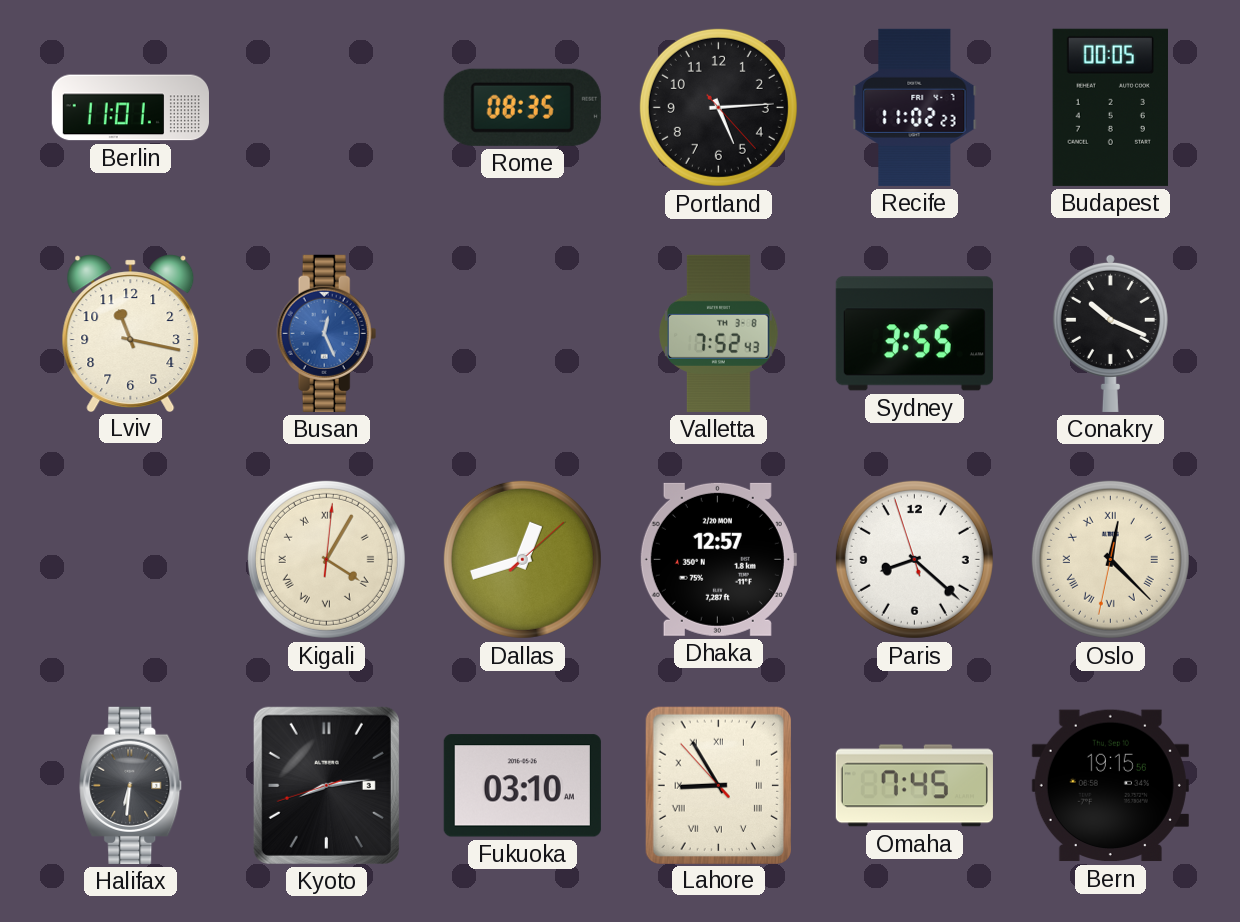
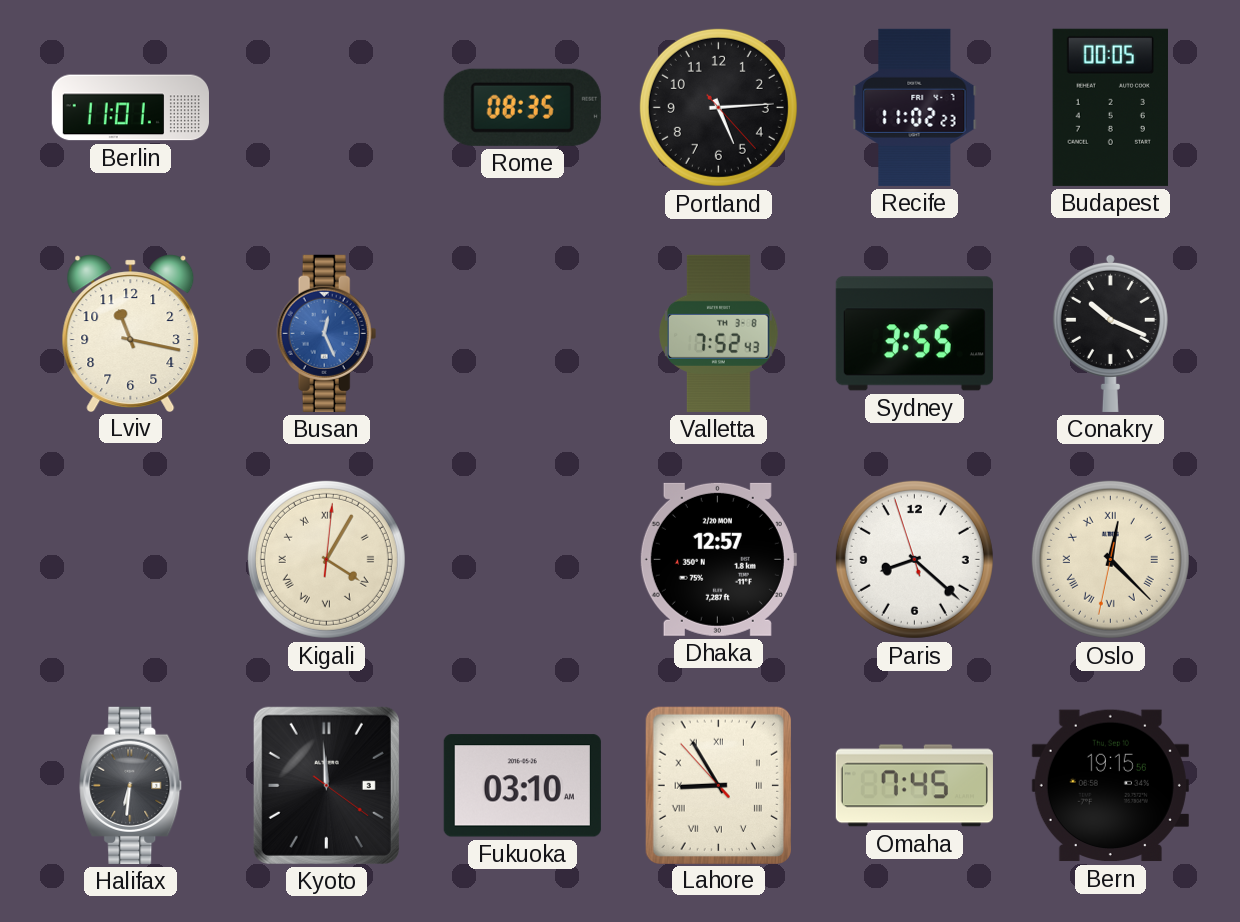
Dallas: 12:42 -> none (522, 559)
Kyoto: 8:13 -> 11:59 (326, 785)
